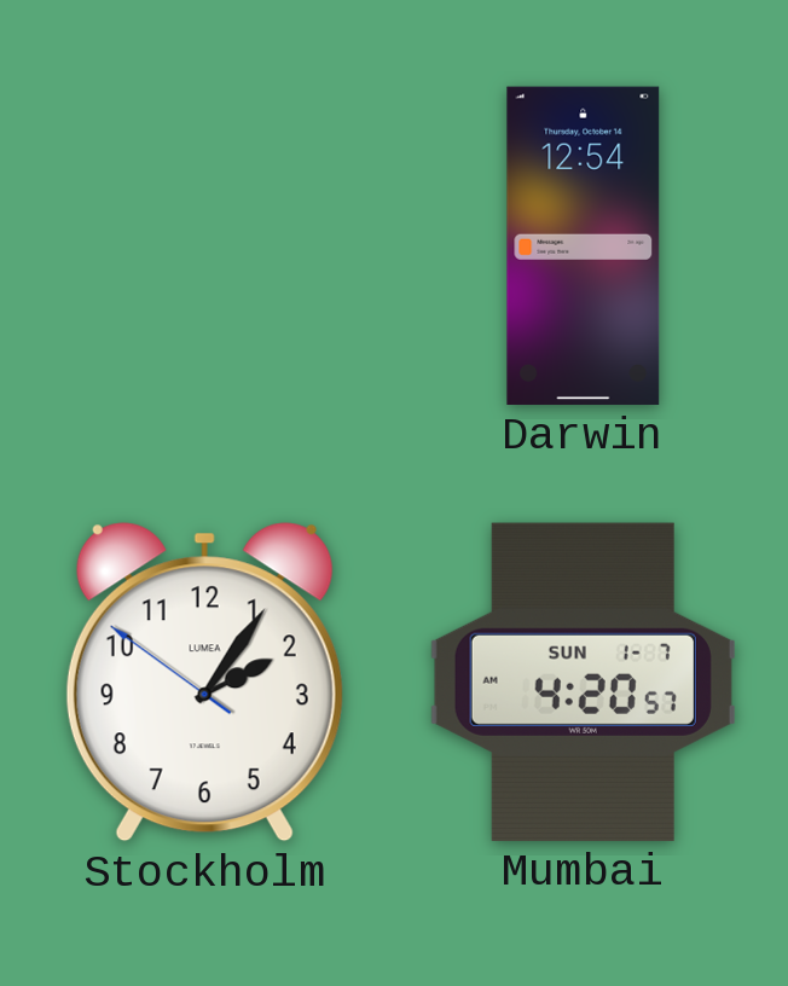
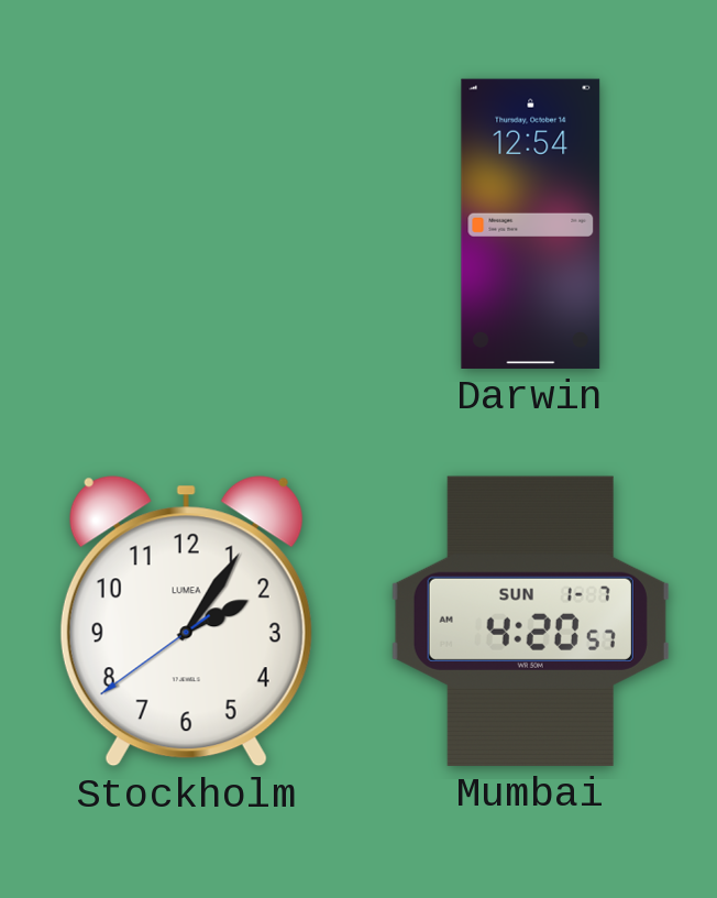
Stockholm: 2:05:51 -> 2:05:39 (186, 622)
